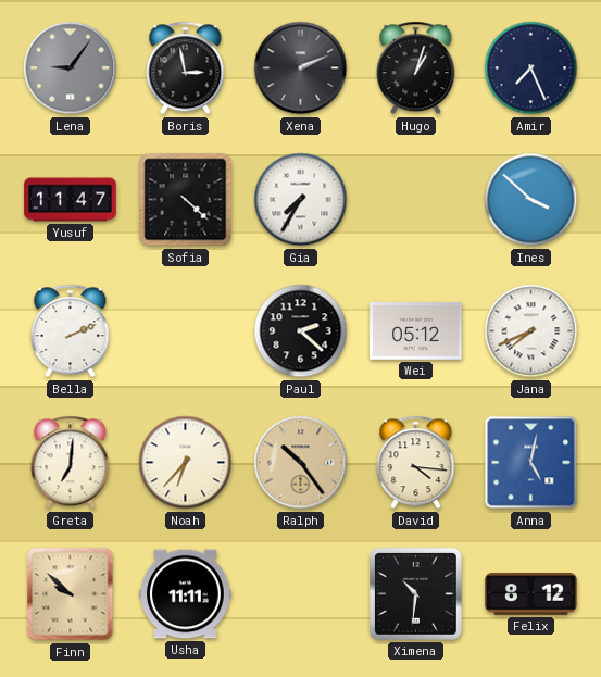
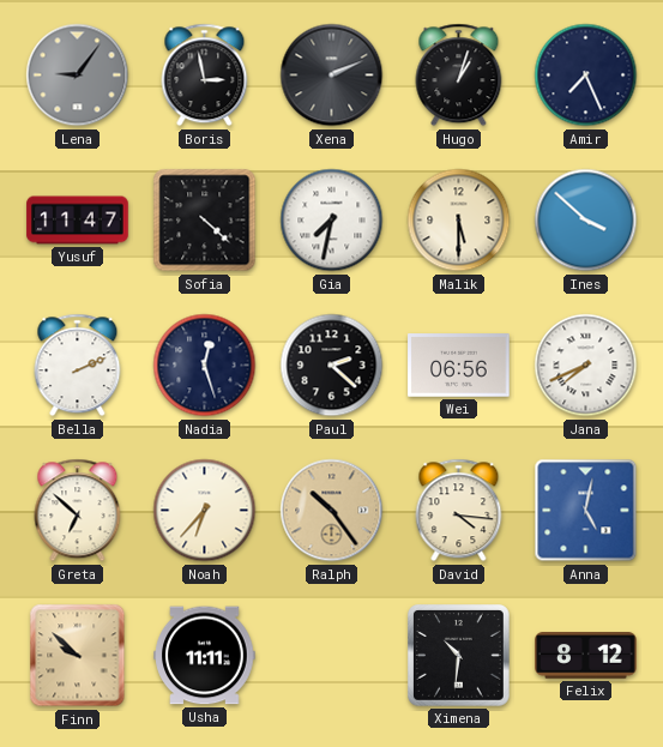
Gia: 7:35 -> 7:32 (332, 221)
Malik: none -> 5:30 (459, 221)
Nadia: none -> 12:27 (205, 366)
Wei: 05:12 -> 06:56 (459, 366)
Greta: 7:01 -> 6:52 (78, 511)
